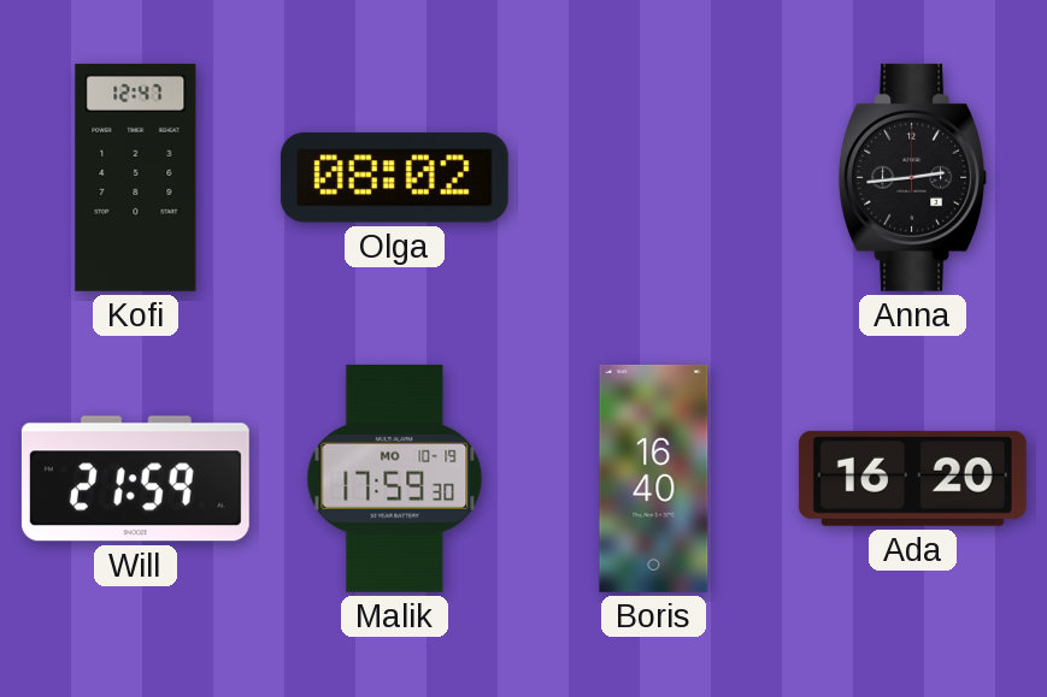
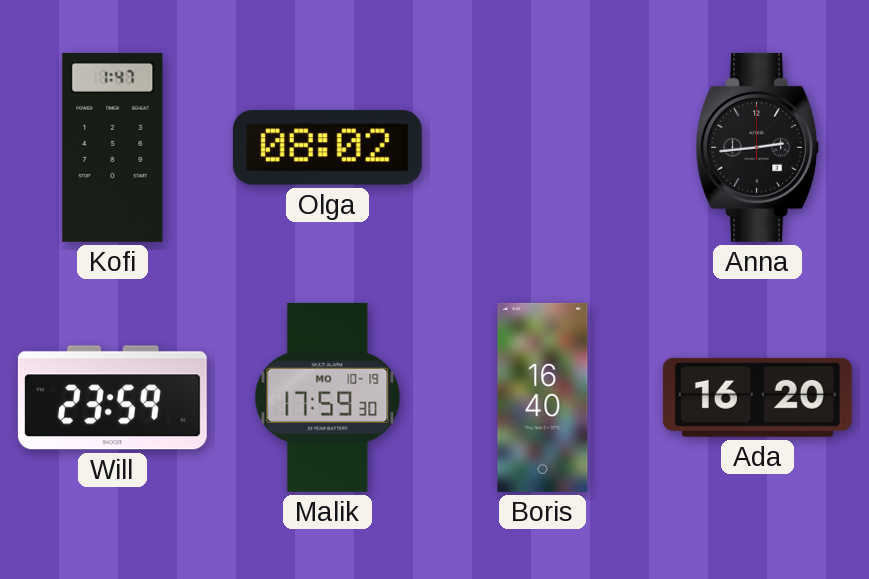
Kofi: 12:47 -> 1:47 (113, 147)
Will: 21:59 -> 23:59 (112, 398)
